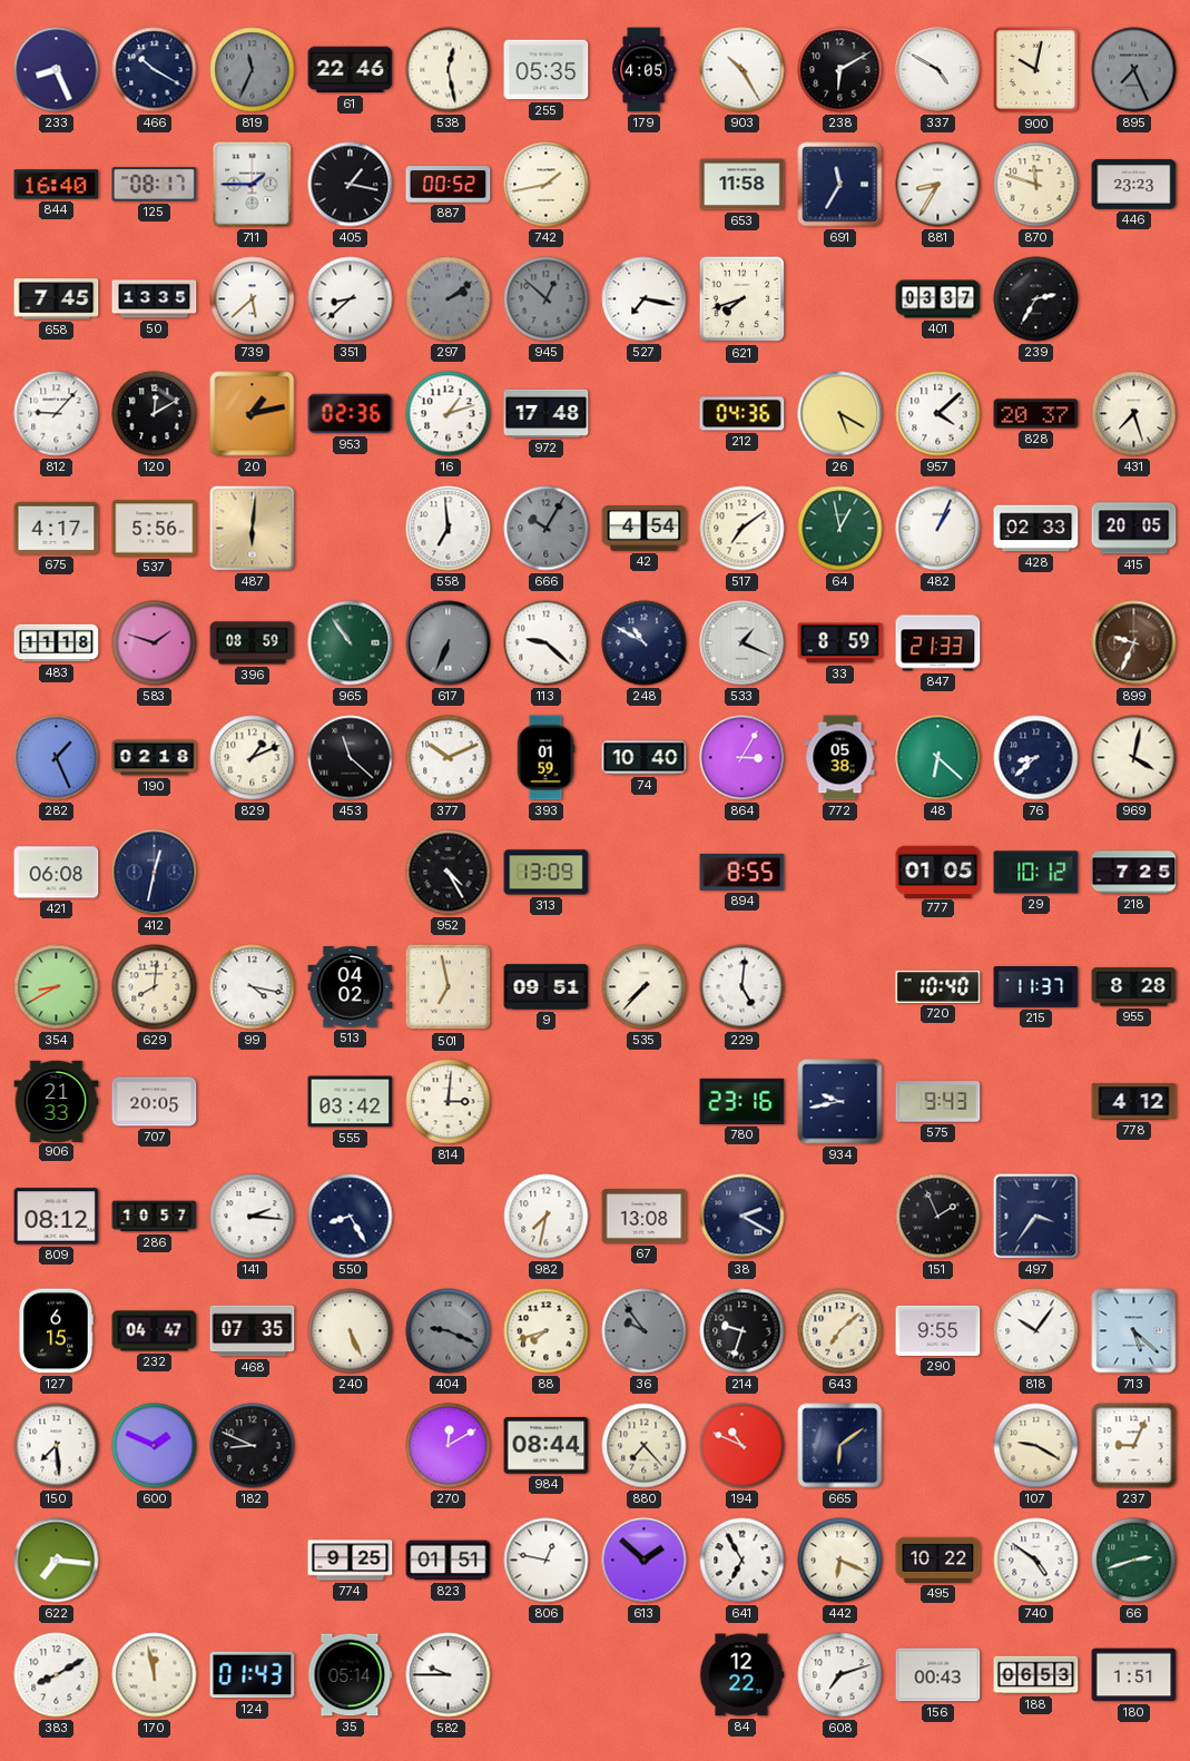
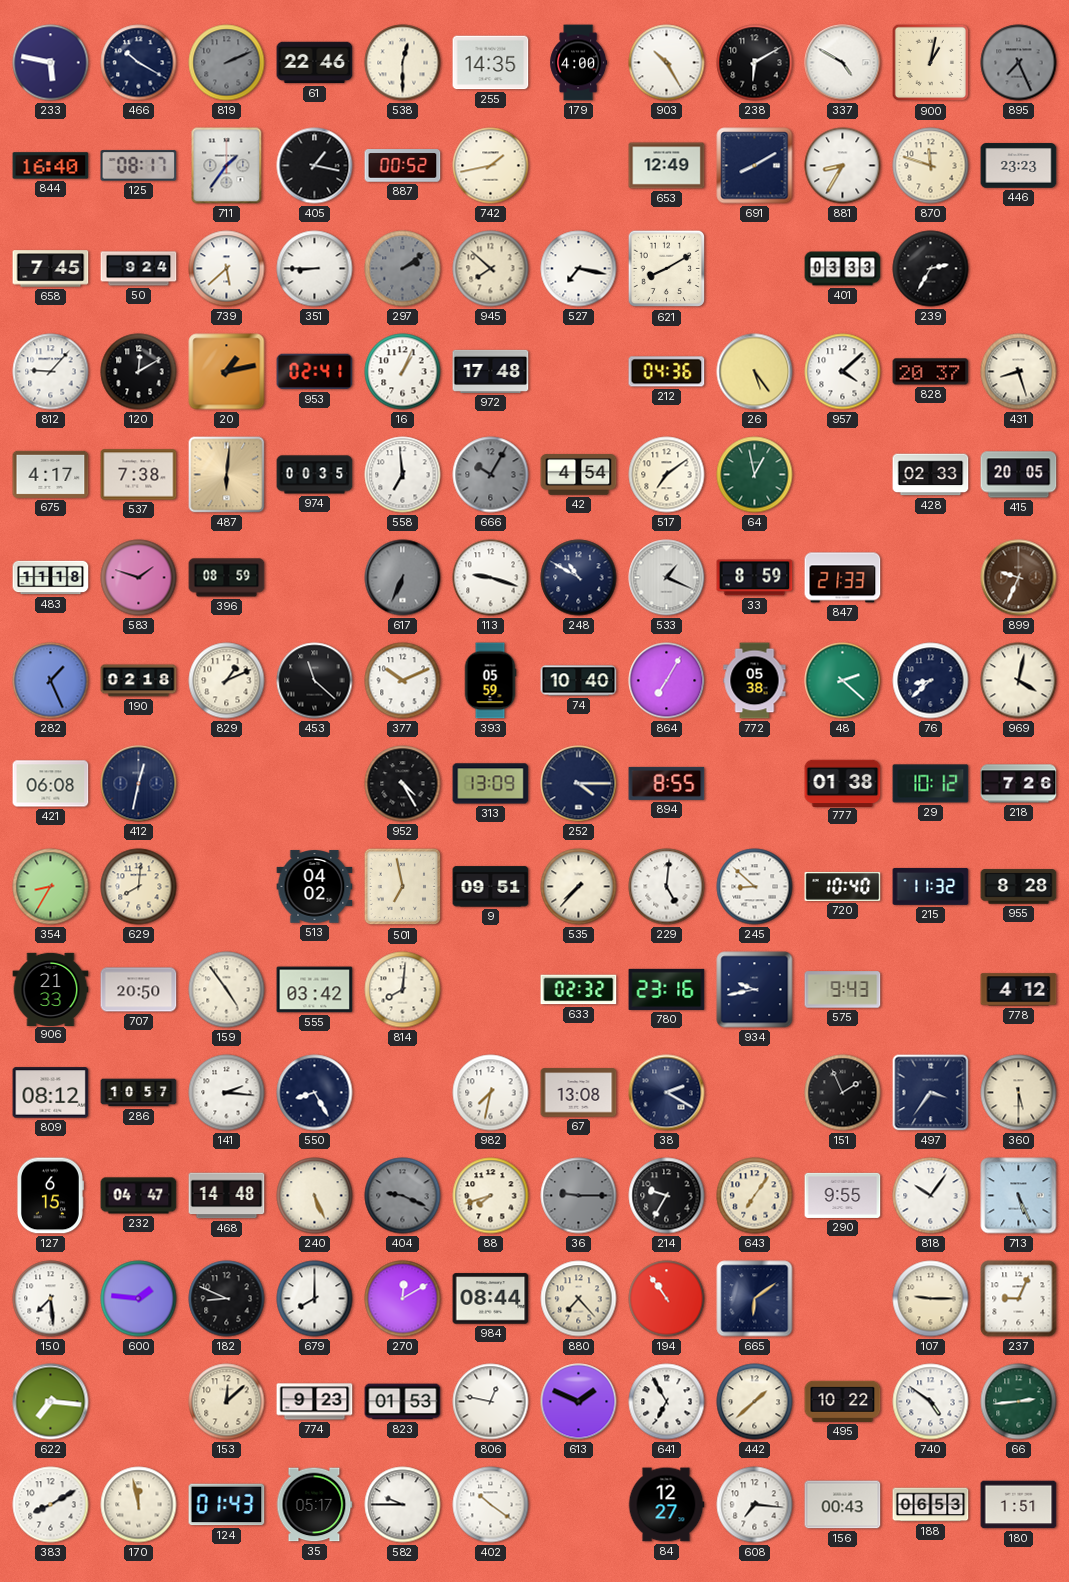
233: 8:26 -> 5:47 (51, 63)
819: 11:34 -> 2:11 (227, 63)
538: 12:28 -> 12:30 (403, 63)
255: 05:35 -> 14:35 (491, 63)
179: 4:05 -> 4:00 (579, 63)
900: 10:02 -> 1:02 (931, 63)
711: 1:45 -> 1:36 (227, 166)
653: 11:58 -> 12:49 (667, 166)
691: 11:35 -> 8:10 (755, 166)
50: 13:35 -> 9:24 (139, 269)
351: 8:38 -> 8:45 (315, 269)
945: 12:52 -> 7:52 (491, 269)
945 dial: grey -> cream (491, 269)
621: 7:42 -> 8:10 (667, 269)
401: 03:37 -> 03:33 (843, 269)
953: 02:36 -> 02:41 (315, 372)
16: 1:12 -> 1:04 (403, 372)
26: 5:20 -> 5:24 (755, 372)
431: 7:27 -> 8:27 (1019, 372)
537: 5:56 -> 7:38 (139, 475)
974: none -> 00:35 (315, 475)
482: 1:04 -> none (938, 529)
965: 10:54 -> none (351, 643)
113: 9:22 -> 9:18 (491, 578)
393: 01:59 -> 05:59 (490, 681)
864: 3:05 -> 7:05 (667, 681)
48: 6:22 -> 2:22 (843, 681)
252: none -> 4:15 (579, 784)
777: 01:05 -> 01:38 (843, 783)
218: 7:25 -> 7:26 (1019, 784)
354: 8:40 -> 8:35 (51, 887)
99: 4:17 -> none (253, 987)
245: none -> 8:52 (755, 887)
215: 11:37 -> 11:32 (931, 886)
707: 20:05 -> 20:50 (139, 990)
159: none -> 4:54 (227, 990)
814: 3:01 -> 8:01 (403, 990)
633: none -> 02:32 (579, 990)
360: none -> 5:30 (1019, 1093)
468: 07:35 -> 14:48 (227, 1196)
36: 9:54 -> 9:15 (579, 1196)
214: 9:33 -> 9:35 (667, 1196)
643: 7:08 -> 7:06 (755, 1196)
713: 5:22 -> 5:26 (1019, 1196)
600: 1:49 -> 1:46 (139, 1299)
679: none -> 8:00 (315, 1299)
194: 10:49 -> 10:54 (667, 1299)
107: 9:20 -> 9:15 (931, 1299)
153: none -> 12:08 (227, 1402)
774: 9:25 -> 9:23 (315, 1402)
823: 01:51 -> 01:53 (403, 1402)
613: 1:52 -> 1:49 (579, 1402)
442: 6:19 -> 1:38 (755, 1402)
66: 2:42 -> 2:44 (1019, 1402)
35: 05:14 -> 05:17 (314, 1505)
402: none -> 10:21 (491, 1505)
84: 12:22 -> 12:27 (666, 1505)
608: 7:12 -> 7:16 (755, 1505)
